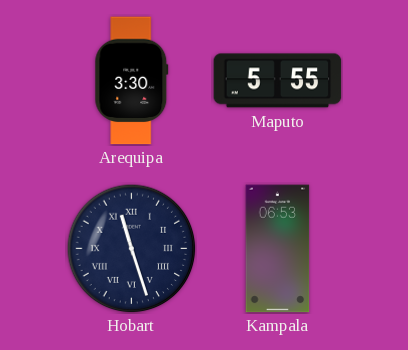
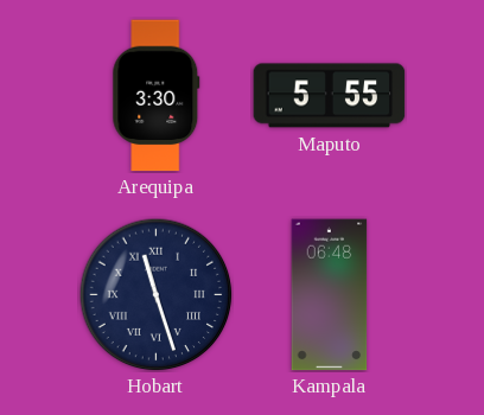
Kampala: 06:53 -> 06:48 (330, 295)
